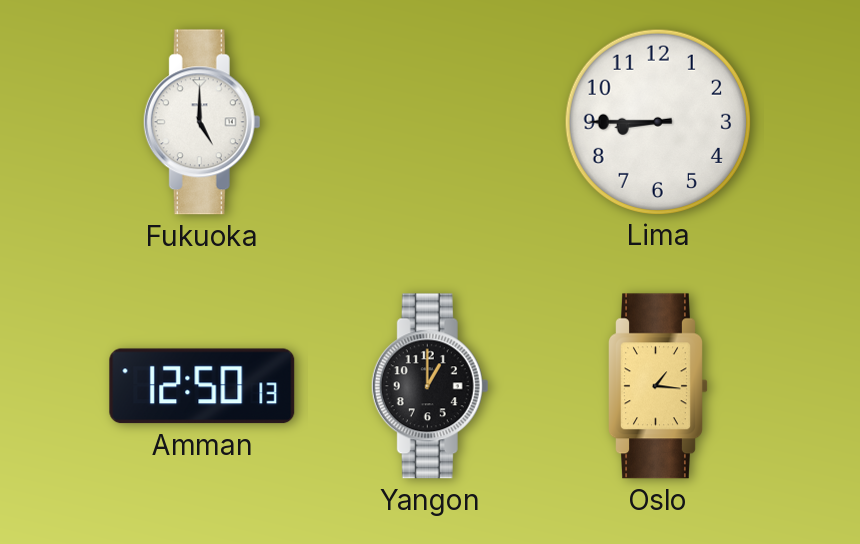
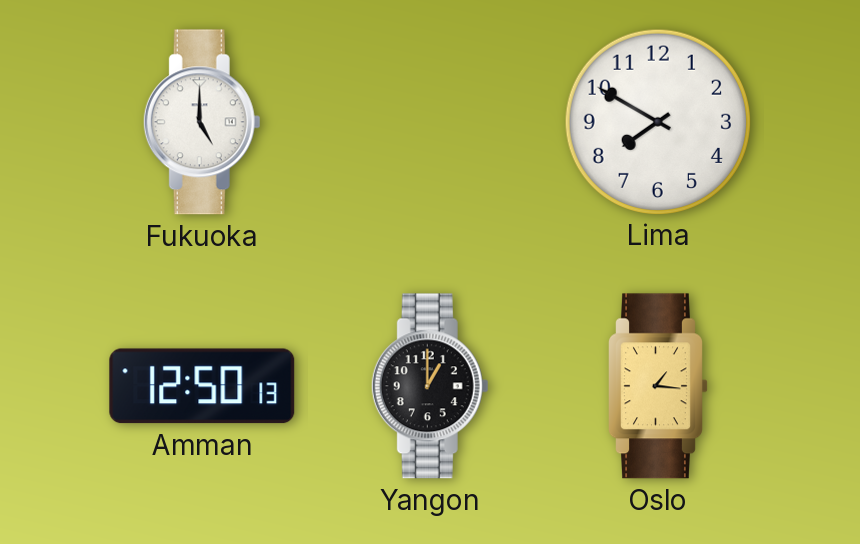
Lima: 8:45 -> 7:50 (657, 121)
